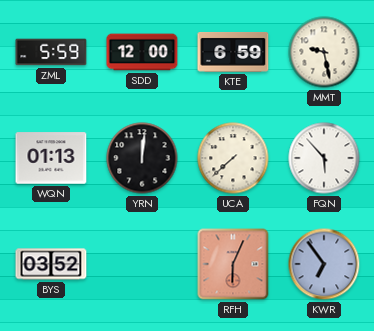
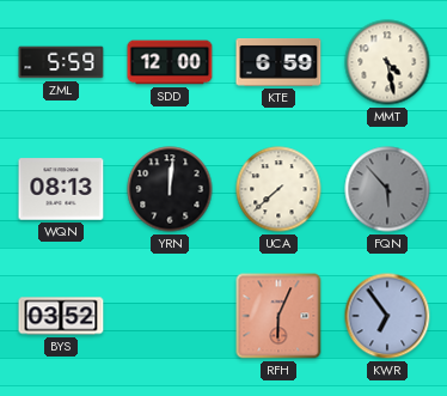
MMT: 9:28 -> 4:28 (387, 62)
WQN: 01:13 -> 08:13 (61, 189)
FQN dial: white -> grey (387, 189)
